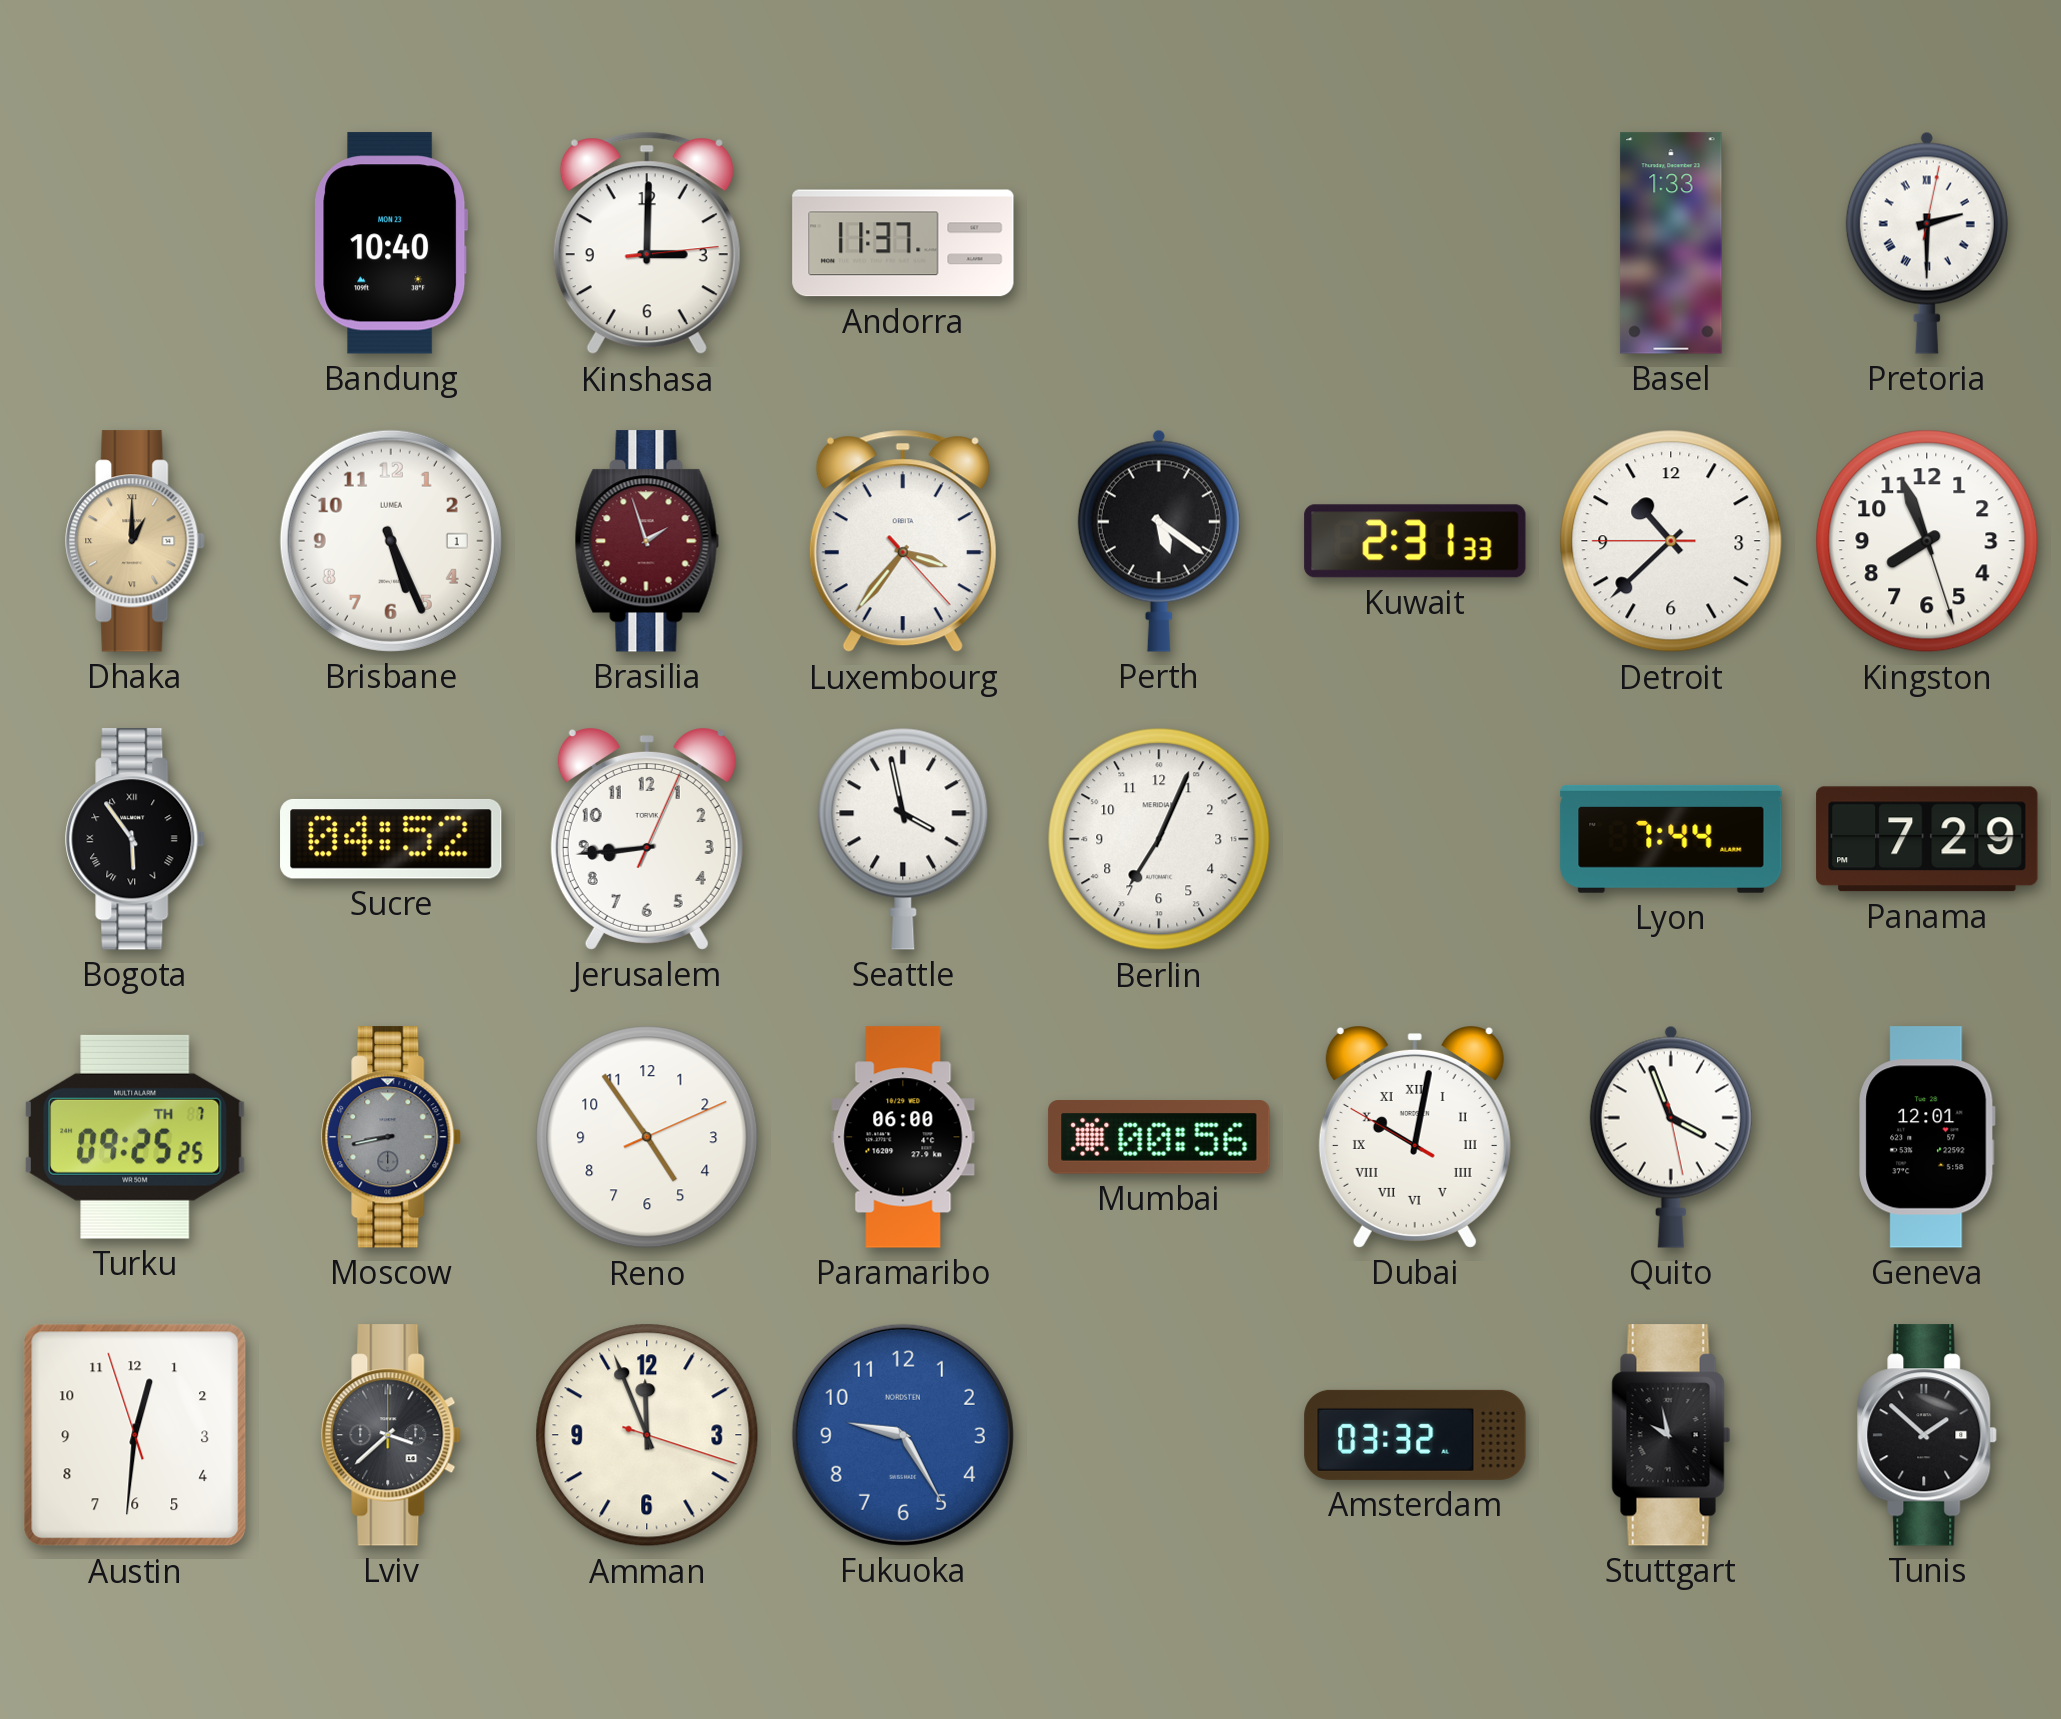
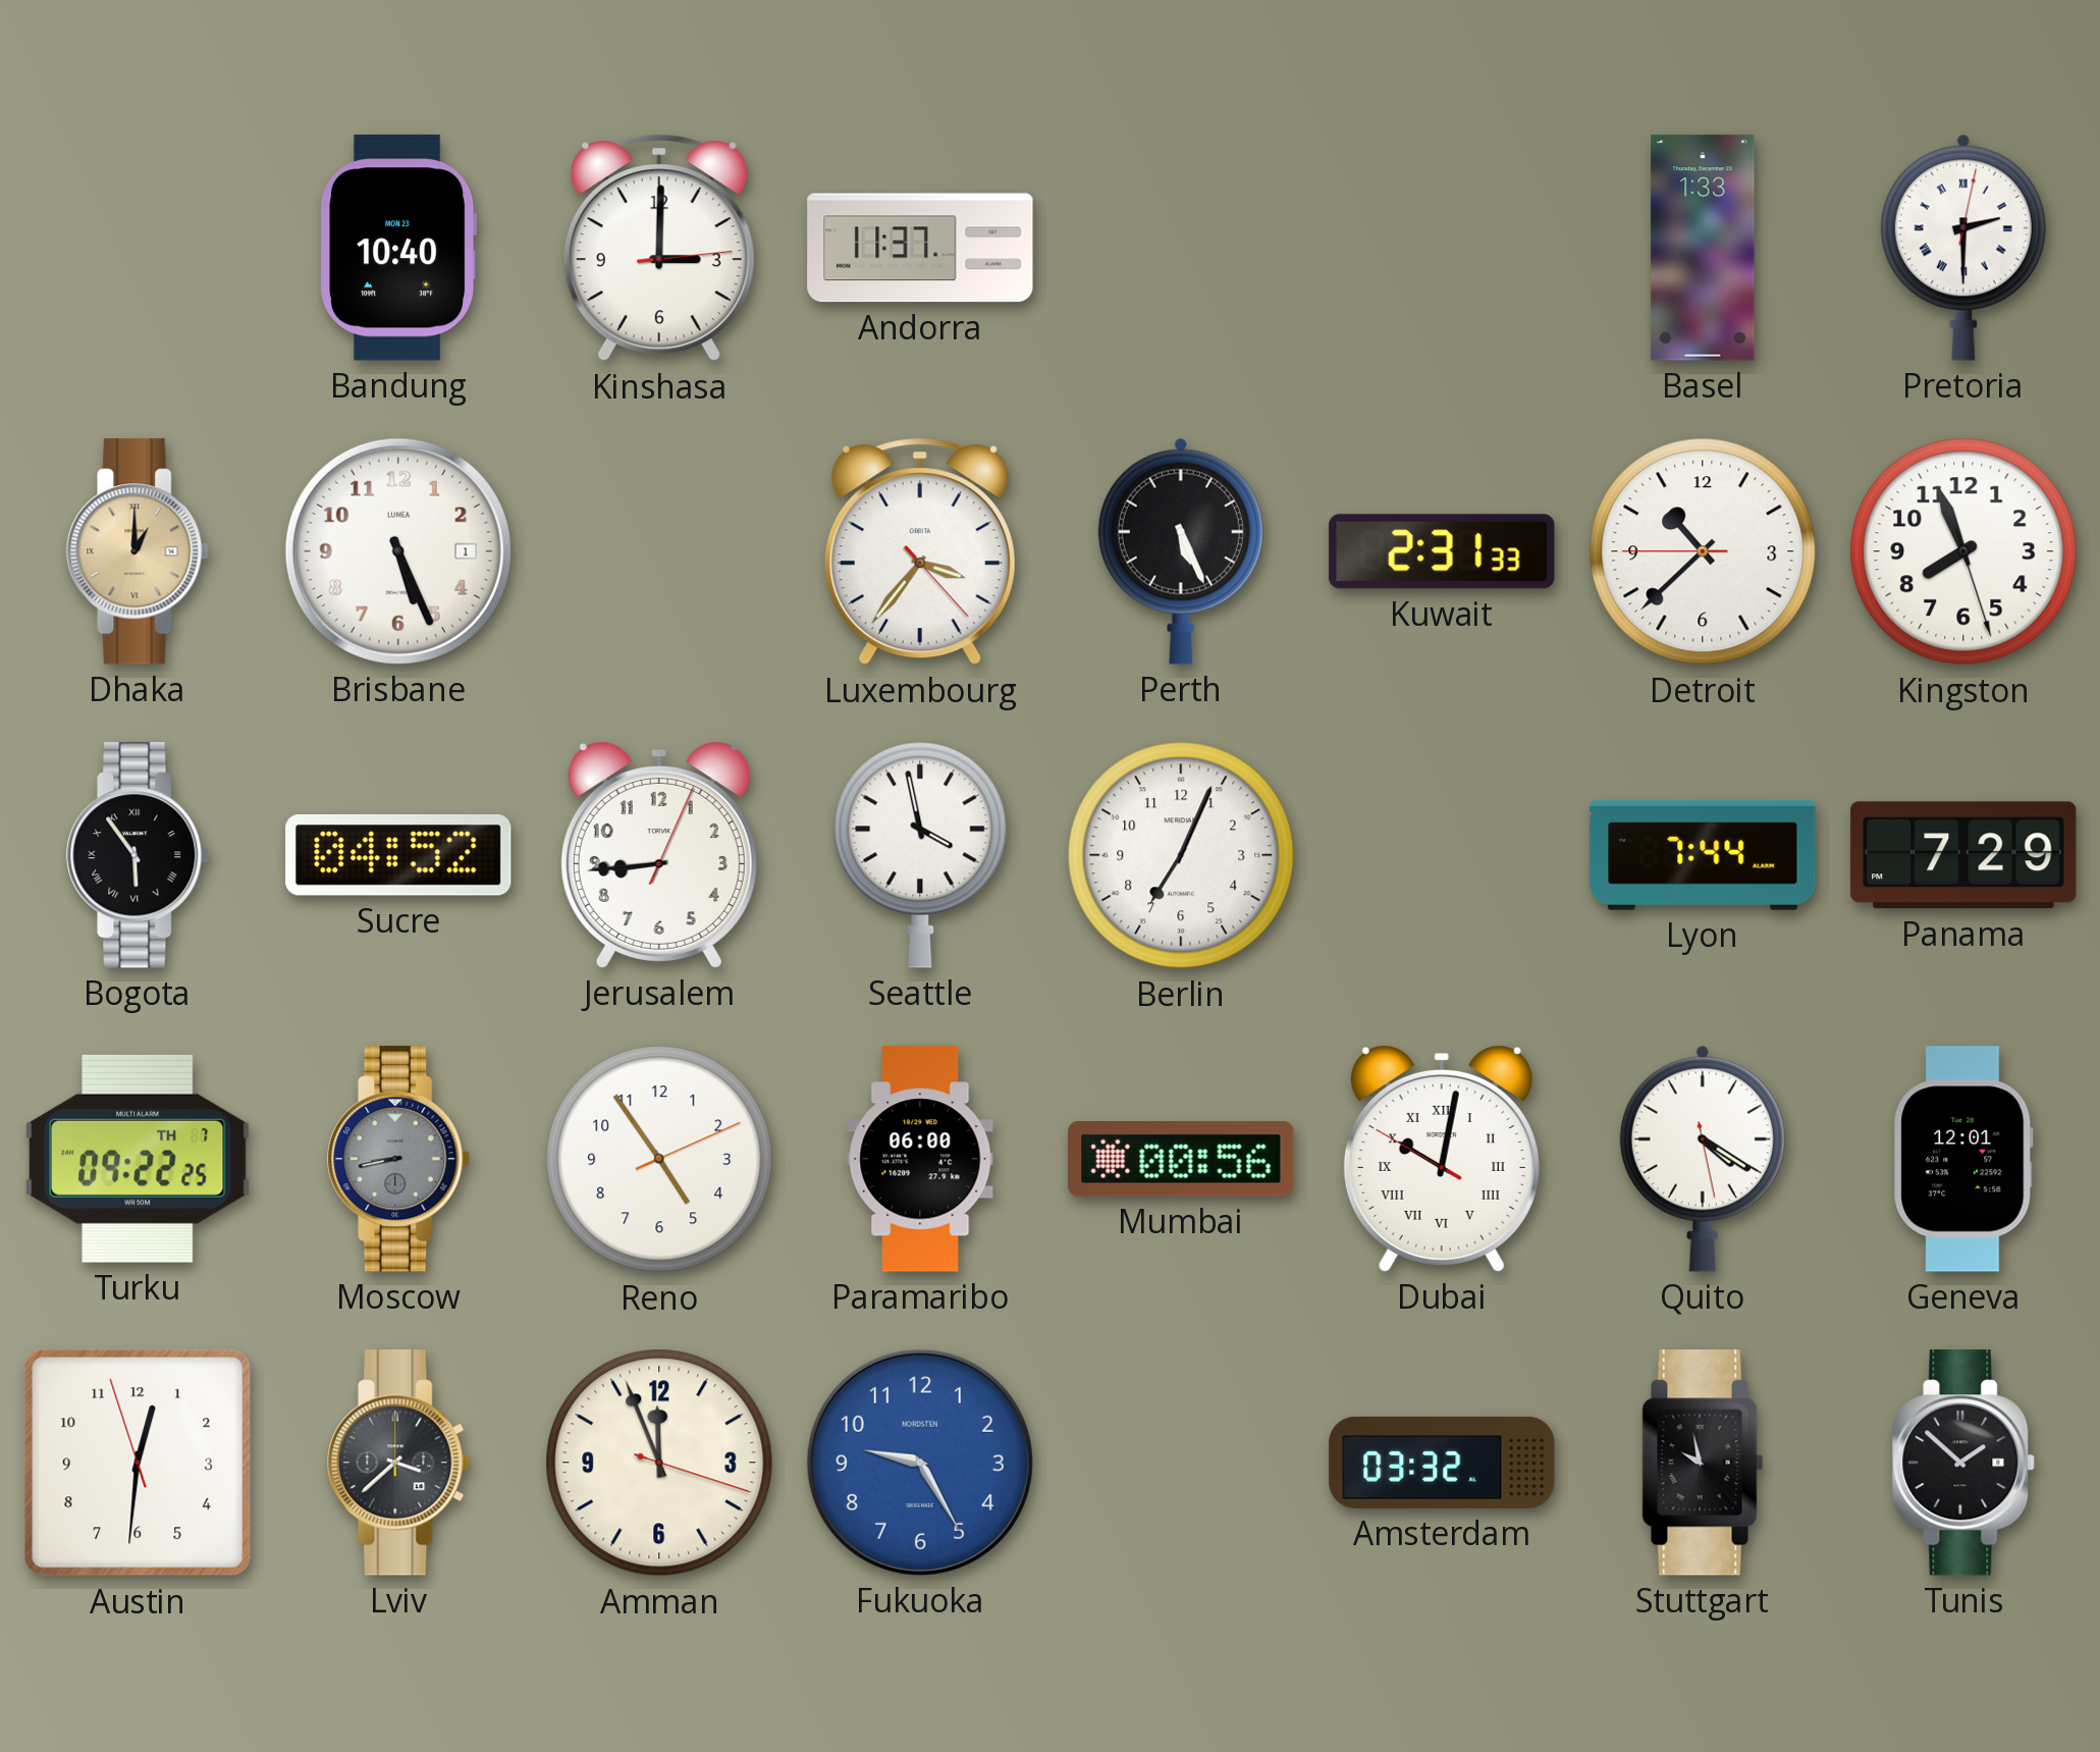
Brasilia: 1:57 -> none (647, 541)
Perth: 5:21 -> 5:26 (1181, 551)
Turku: 09:25 -> 09:22 (138, 1159)
Quito: 3:56 -> 4:20 (1703, 1159)
